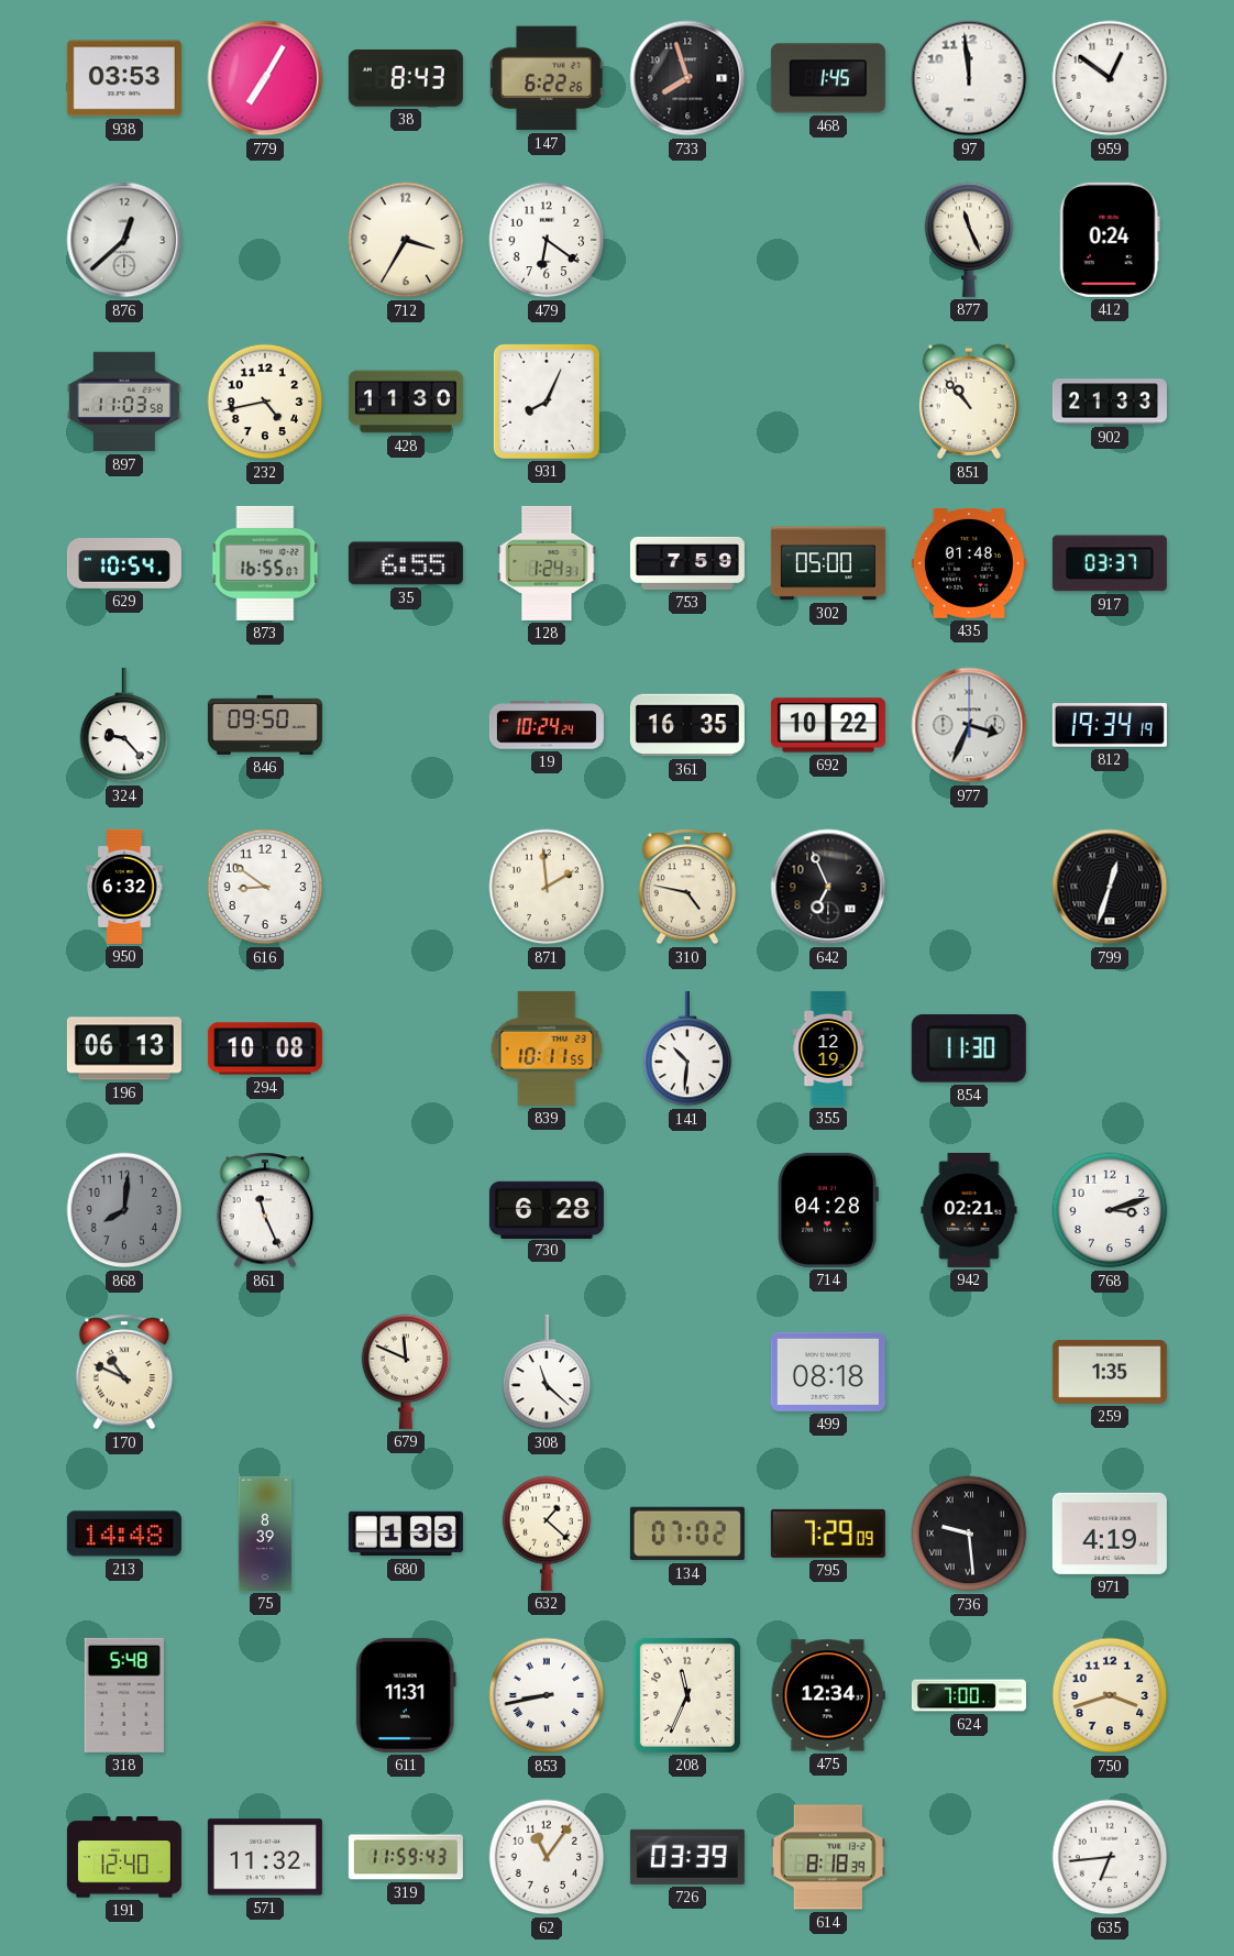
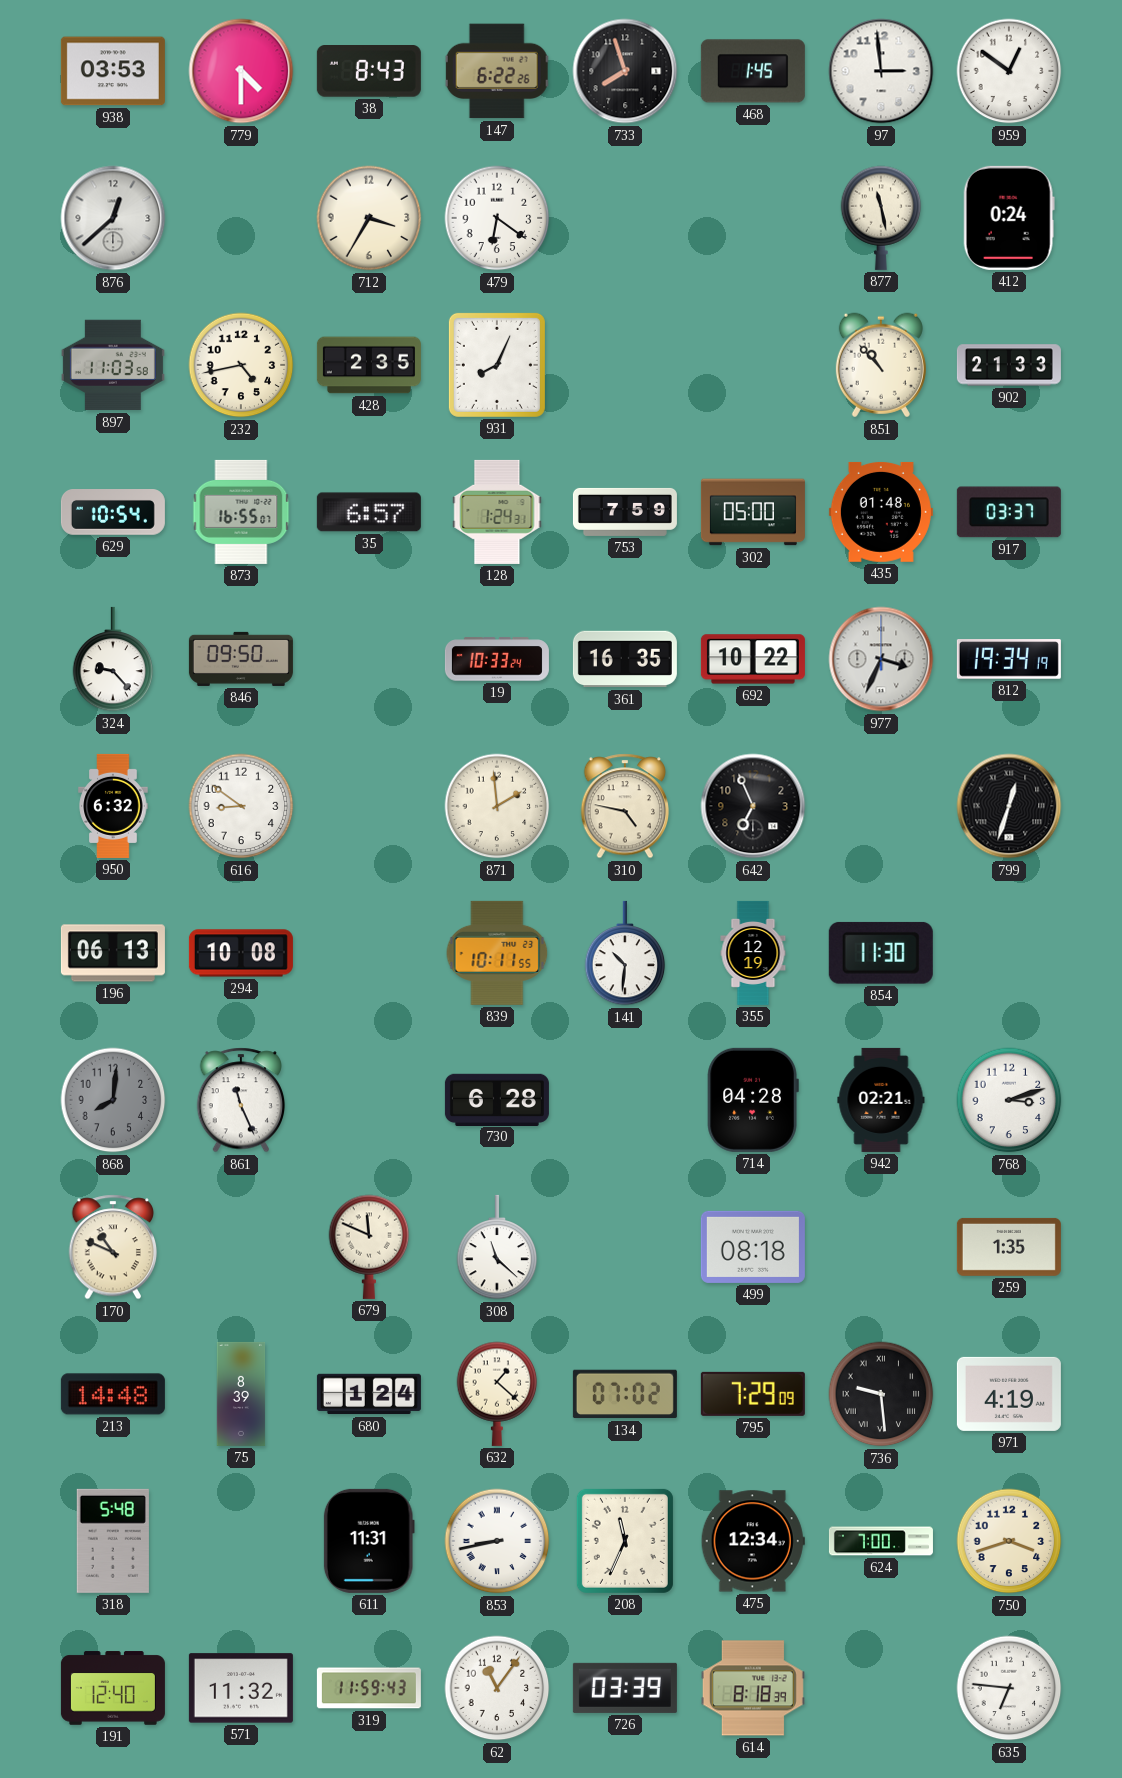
779: 7:05 -> 4:30 (241, 71)
97: 11:59 -> 2:59 (881, 71)
877: 11:26 -> 11:28 (881, 218)
428: 11:30 -> 2:35 (369, 365)
35: 6:55 -> 6:57 (369, 512)
19: 10:24 -> 10:33 (497, 659)
680: 1:33 -> 1:24 (369, 1394)
635: 6:44 -> 6:46 (1009, 1688)
